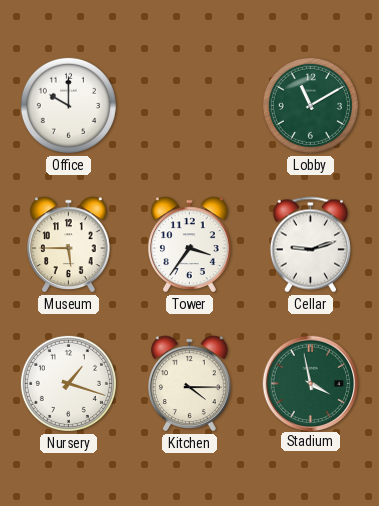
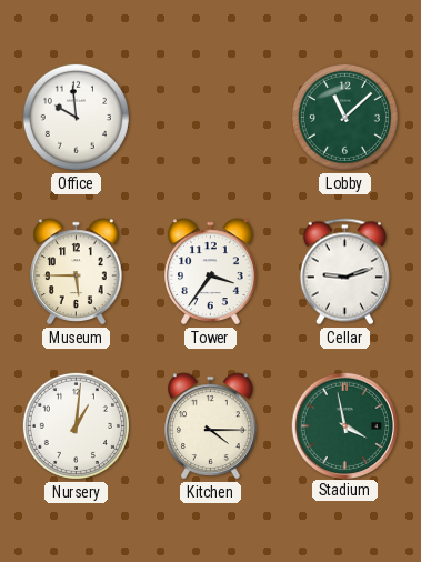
Office: 10:00 -> 9:59 (76, 117)
Lobby: 11:10 -> 11:08 (344, 117)
Nursery: 1:18 -> 1:01 (76, 425)
